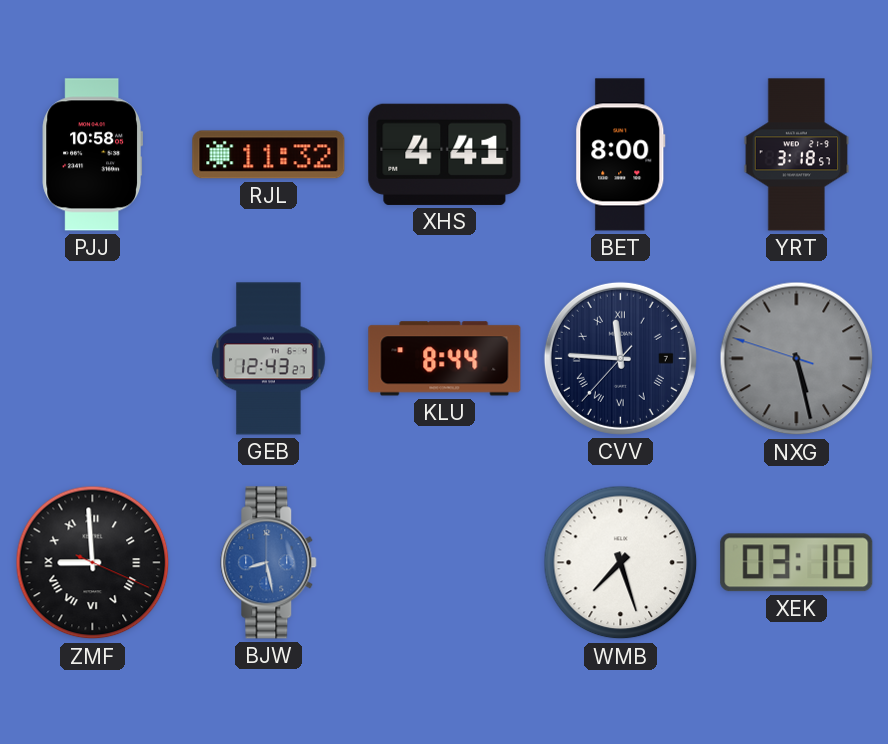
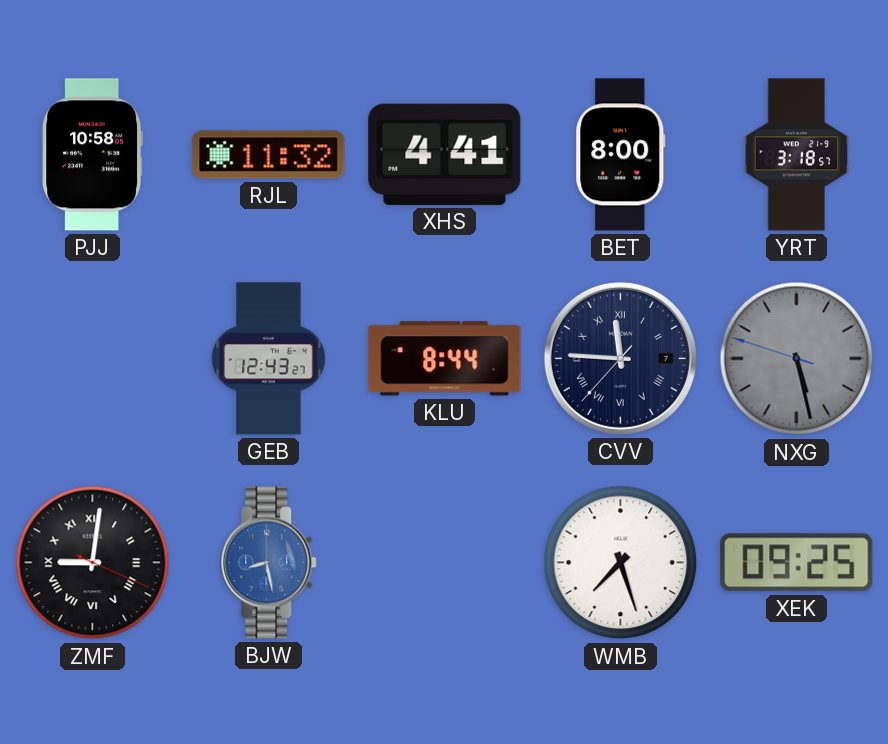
ZMF: 8:59 -> 9:01 (93, 563)
XEK: 03:10 -> 09:25 (797, 563)
